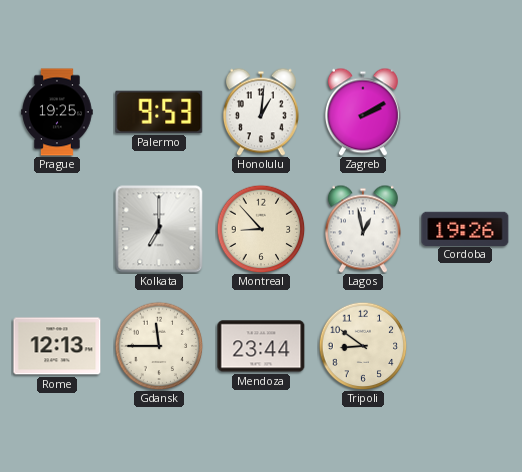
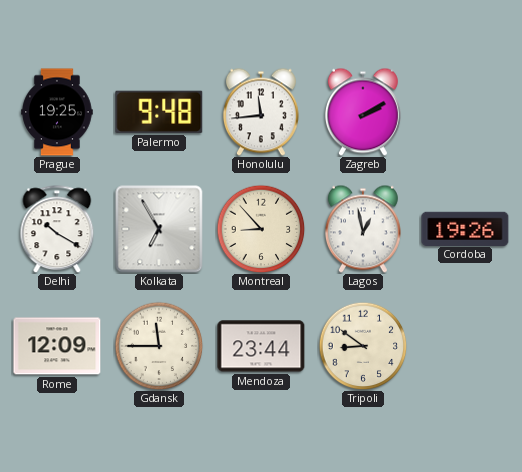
Palermo: 9:53 -> 9:48 (159, 112)
Honolulu: 1:01 -> 11:44 (261, 112)
Delhi: none -> 10:20 (57, 229)
Kolkata: 7:00 -> 6:55 (159, 229)
Rome: 12:13 -> 12:09 (57, 346)
